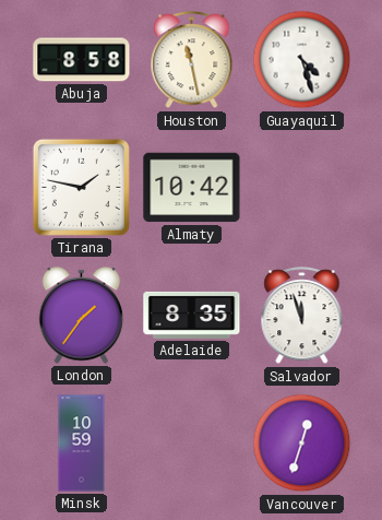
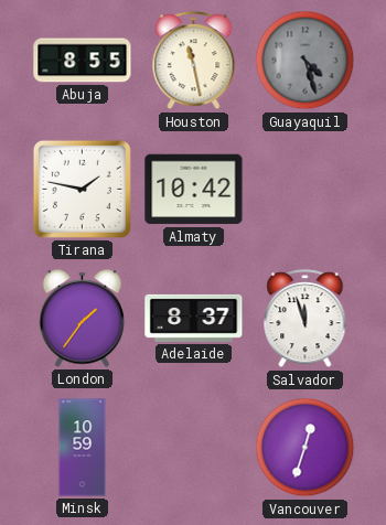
Abuja: 8:58 -> 8:55 (83, 61)
Guayaquil dial: white -> grey (305, 61)
Adelaide: 8:35 -> 8:37 (194, 318)
